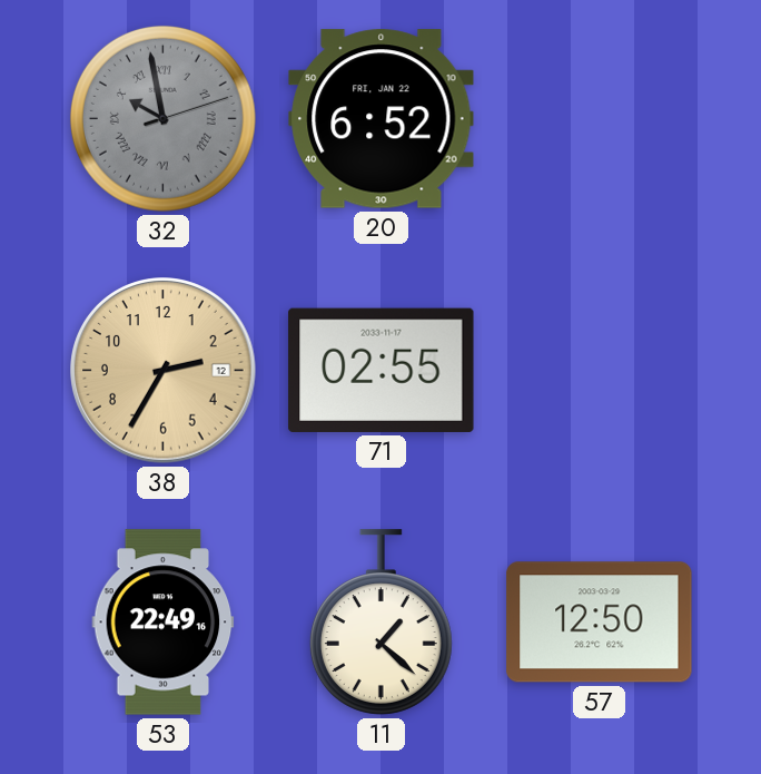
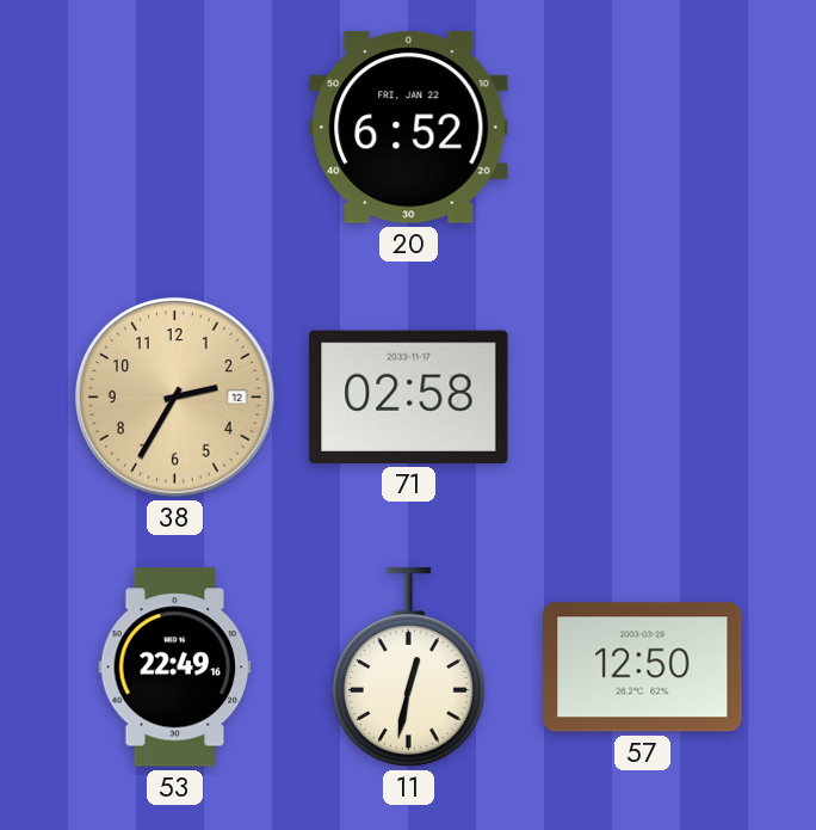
32: 9:58 -> none (162, 118)
71: 02:55 -> 02:58 (409, 396)
11: 1:22 -> 12:32 (408, 668)
